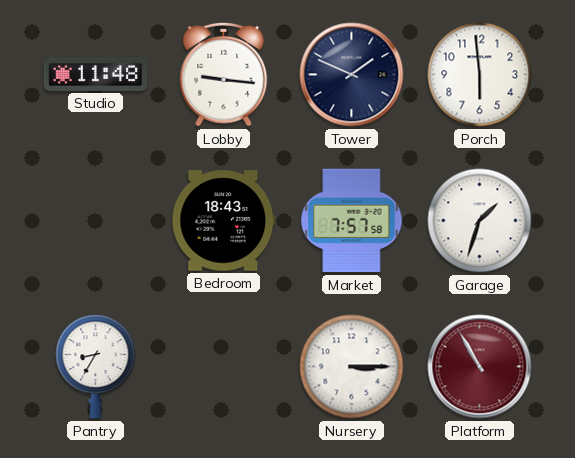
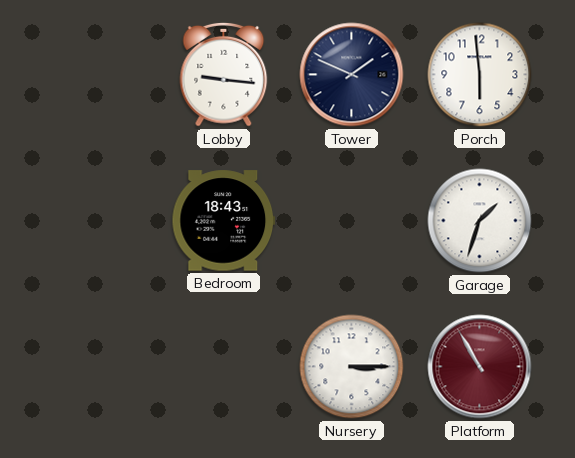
Studio: 11:48 -> none (96, 74)
Market: 7:57 -> none (352, 221)
Pantry: 8:35 -> none (96, 367)
